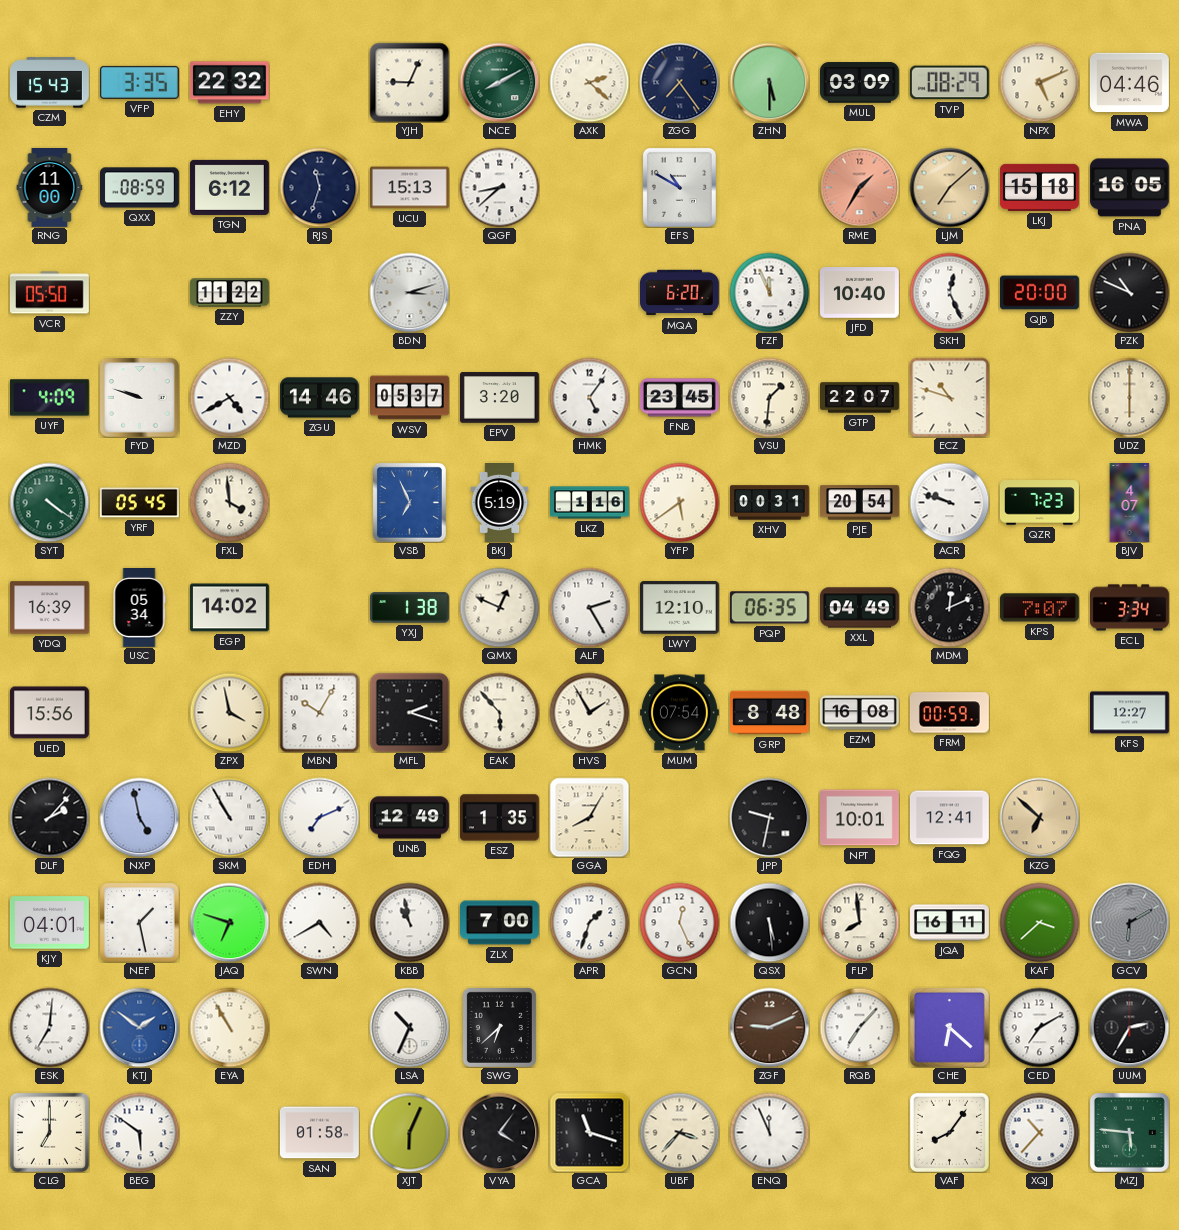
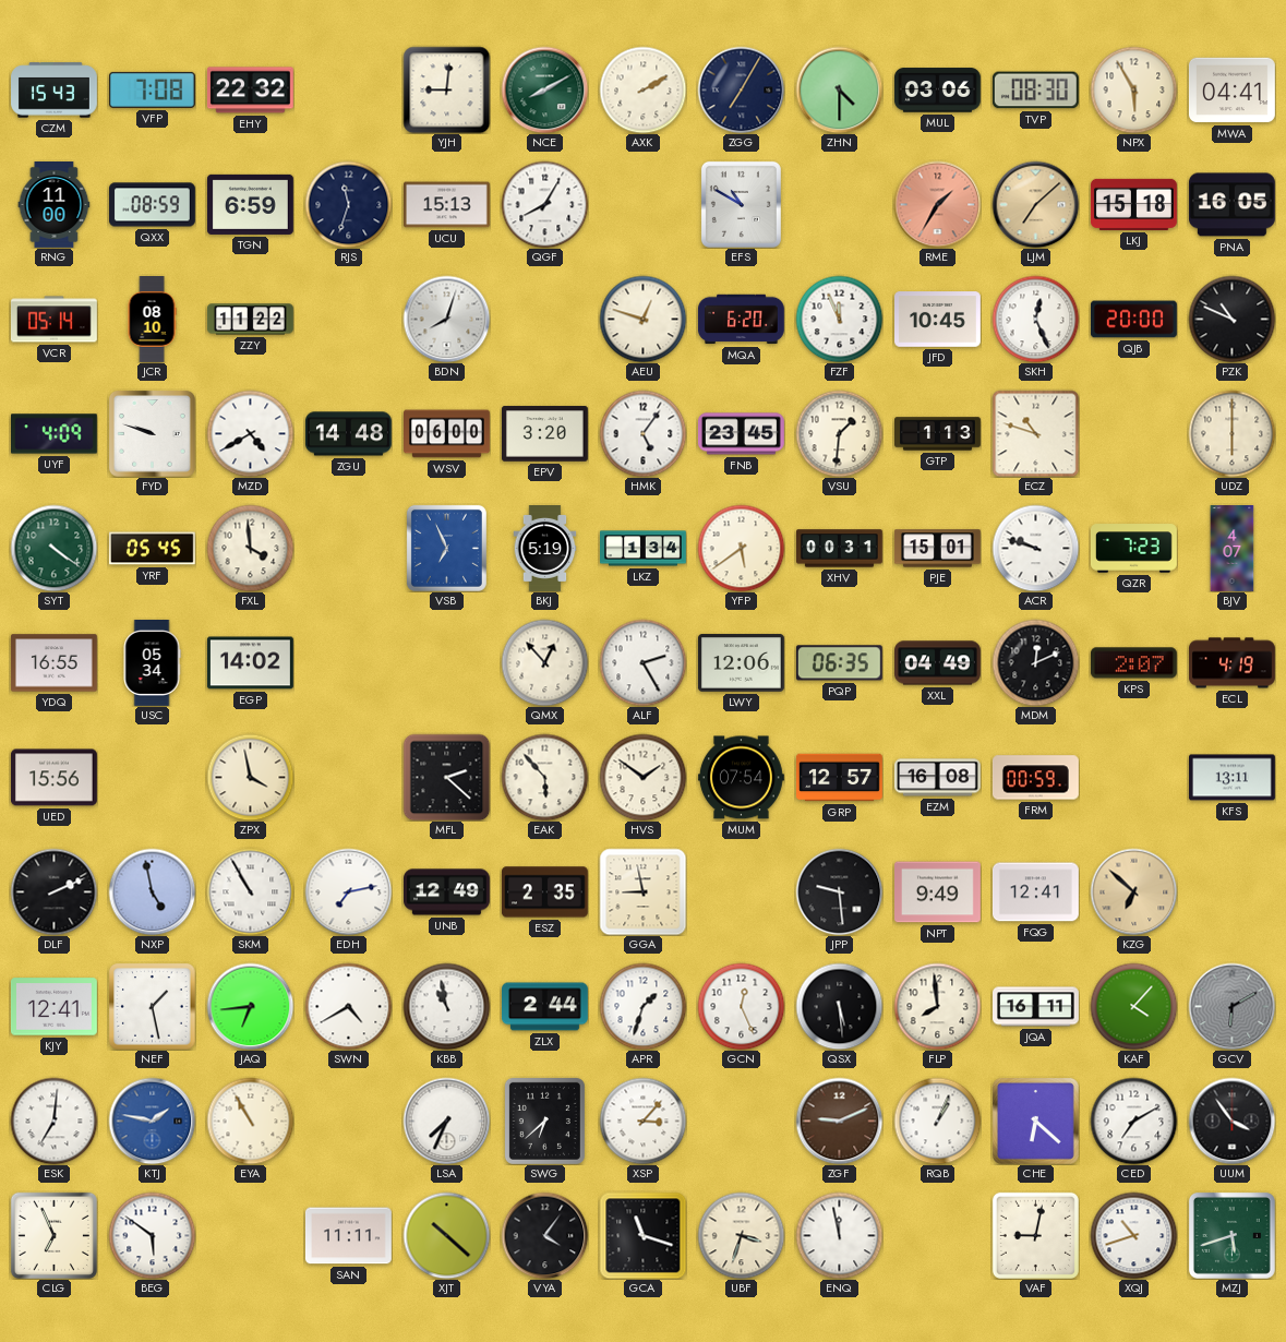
VFP: 3:35 -> 7:08 (152, 89)
YJH: 9:04 -> 9:01 (446, 89)
AXK: 2:22 -> 2:10 (642, 89)
ZGG: 7:24 -> 7:05 (741, 89)
ZHN: 5:30 -> 4:30 (839, 89)
MUL: 03:09 -> 03:06 (937, 91)
TVP: 08:29 -> 08:30 (1035, 91)
NPX: 5:11 -> 5:55 (1133, 89)
MWA: 04:46 -> 04:41 (1231, 91)
TGN: 6:12 -> 6:59 (250, 204)
QGF: 8:38 -> 8:05 (544, 204)
VCR: 05:50 -> 05:14 (53, 320)
JCR: none -> 08:10 (152, 320)
BDN: 3:12 -> 8:03 (446, 319)
AEU: none -> 12:48 (642, 319)
JFD: 10:40 -> 10:45 (938, 320)
ZGU: 14:46 -> 14:48 (348, 434)
WSV: 05:37 -> 06:00 (447, 434)
GTP: 22:07 -> 1:13 (938, 434)
LKZ: 1:16 -> 1:34 (644, 549)
PJE: 20:54 -> 15:01 (937, 549)
YDQ: 16:39 -> 16:55 (53, 663)
YXJ: 1:38 -> none (410, 608)
QMX: 12:49 -> 12:53 (544, 662)
LWY: 12:10 -> 12:06 (741, 663)
KPS: 7:07 -> 2:07 (1133, 663)
ECL: 3:34 -> 4:19 (1233, 663)
MBN: 10:05 -> none (319, 712)
MFL: 2:18 -> 2:22 (446, 777)
HVS: 1:55 -> 1:51 (642, 777)
GRP: 8:48 -> 12:57 (840, 778)
KFS: 12:27 -> 13:11 (1233, 778)
DLF: 2:07 -> 2:11 (53, 891)
EDH: 7:11 -> 7:13 (348, 891)
ESZ: 1:35 -> 2:35 (544, 892)
GGA: 8:05 -> 8:58 (642, 891)
JPP: 9:32 -> 9:29 (839, 891)
NPT: 10:01 -> 9:49 (938, 892)
KJY: 04:01 -> 12:41 (53, 1007)
JAQ: 6:48 -> 6:44 (250, 1006)
ZLX: 7:00 -> 2:44 (545, 1007)
KAF: 3:38 -> 4:07 (1133, 1006)
KTJ: 1:51 -> 1:47 (152, 1121)
LSA: 10:34 -> 7:34 (446, 1121)
XSP: none -> 3:07 (642, 1121)
RQB: 7:07 -> 1:04 (937, 1121)
UUM: 2:35 -> 3:54 (1231, 1121)
CLG: 7:00 -> 6:56 (53, 1235)
SAN: 01:58 -> 11:11 (348, 1236)
XJT: 6:04 -> 10:22 (446, 1235)
UBF: 3:37 -> 3:33 (741, 1235)
ENQ: 11:56 -> 11:58 (839, 1235)
VAF: 8:06 -> 9:02 (1035, 1235)
XQJ: 10:37 -> 10:42 (1133, 1235)
MZJ: 5:46 -> 5:42 (1231, 1235)
